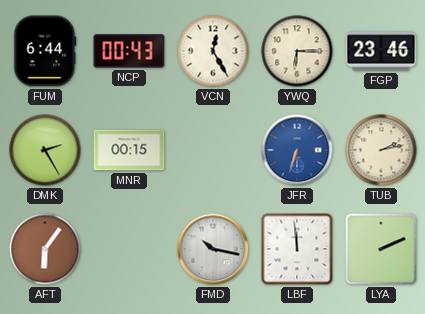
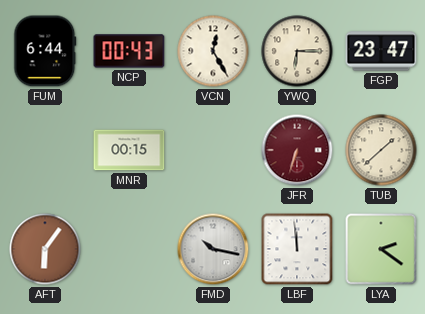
FGP: 23:46 -> 23:47 (381, 51)
DMK: 2:25 -> none (45, 150)
JFR dial: blue -> burgundy (297, 150)
TUB: 2:13 -> 1:38 (381, 150)
LYA: 2:11 -> 2:21 (381, 249)
